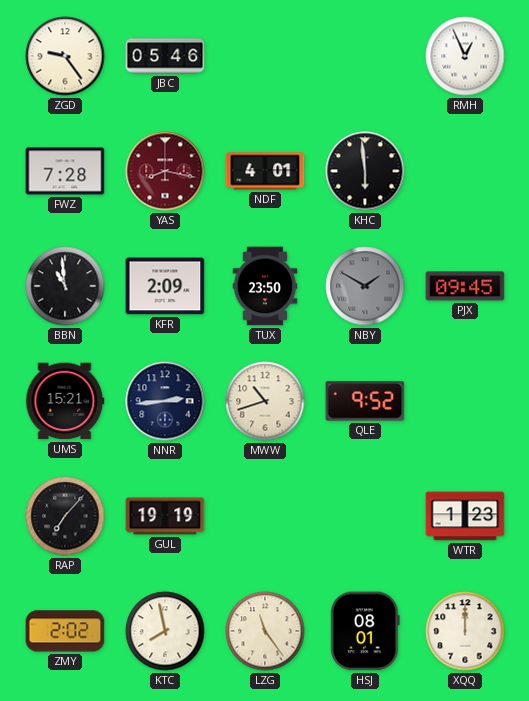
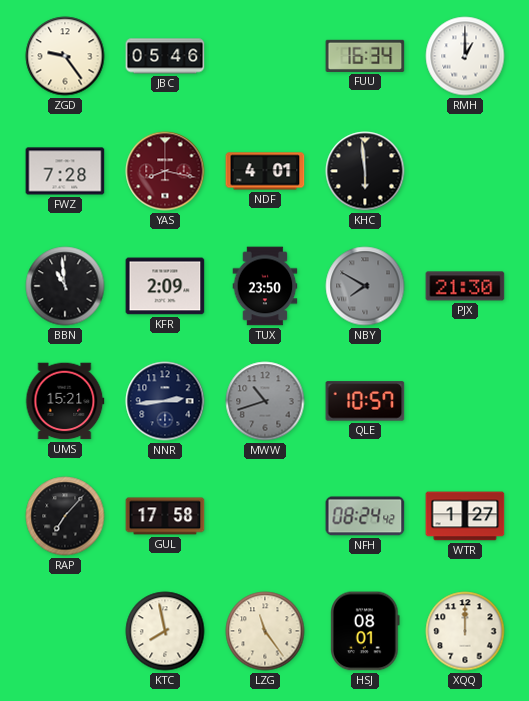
FUU: none -> 16:34 (365, 56)
RMH: 12:56 -> 1:00 (465, 56)
NBY: 1:50 -> 7:50 (365, 286)
PJX: 09:45 -> 21:30 (465, 286)
MWW dial: cream -> grey (265, 401)
QLE: 9:52 -> 10:57 (365, 401)
GUL: 19:19 -> 17:58 (165, 516)
NFH: none -> 08:24 (365, 516)
WTR: 1:23 -> 1:27 (465, 516)
ZMY: 2:02 -> none (65, 631)
